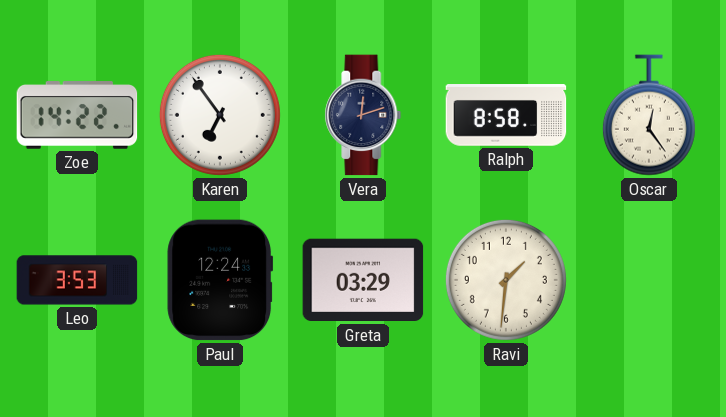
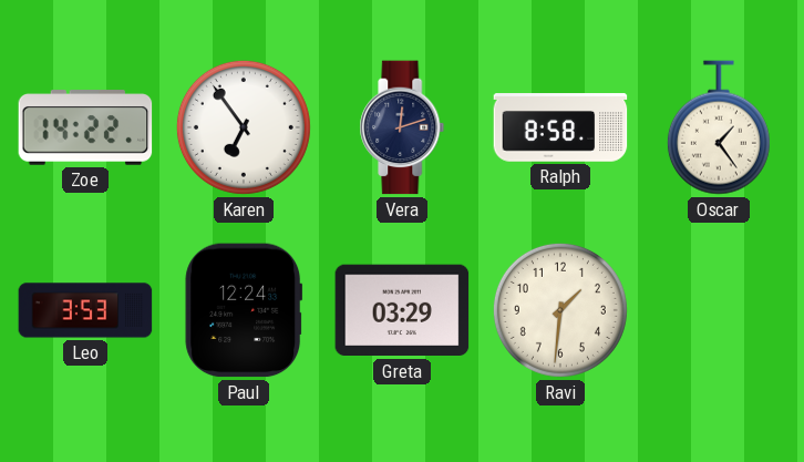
Oscar: 12:24 -> 1:24 (719, 127)
